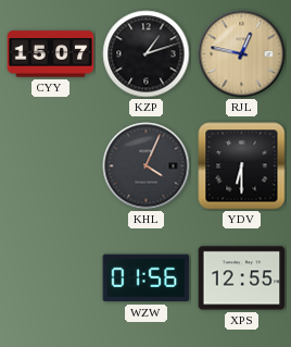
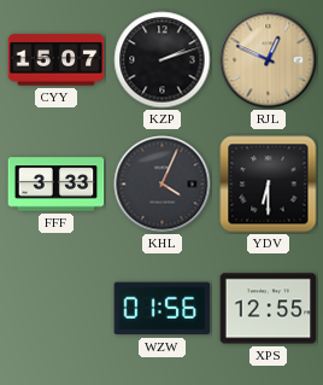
KZP: 1:12 -> 2:12 (163, 60)
RJL: 12:47 -> 12:49 (269, 60)
FFF: none -> 3:33 (57, 185)
